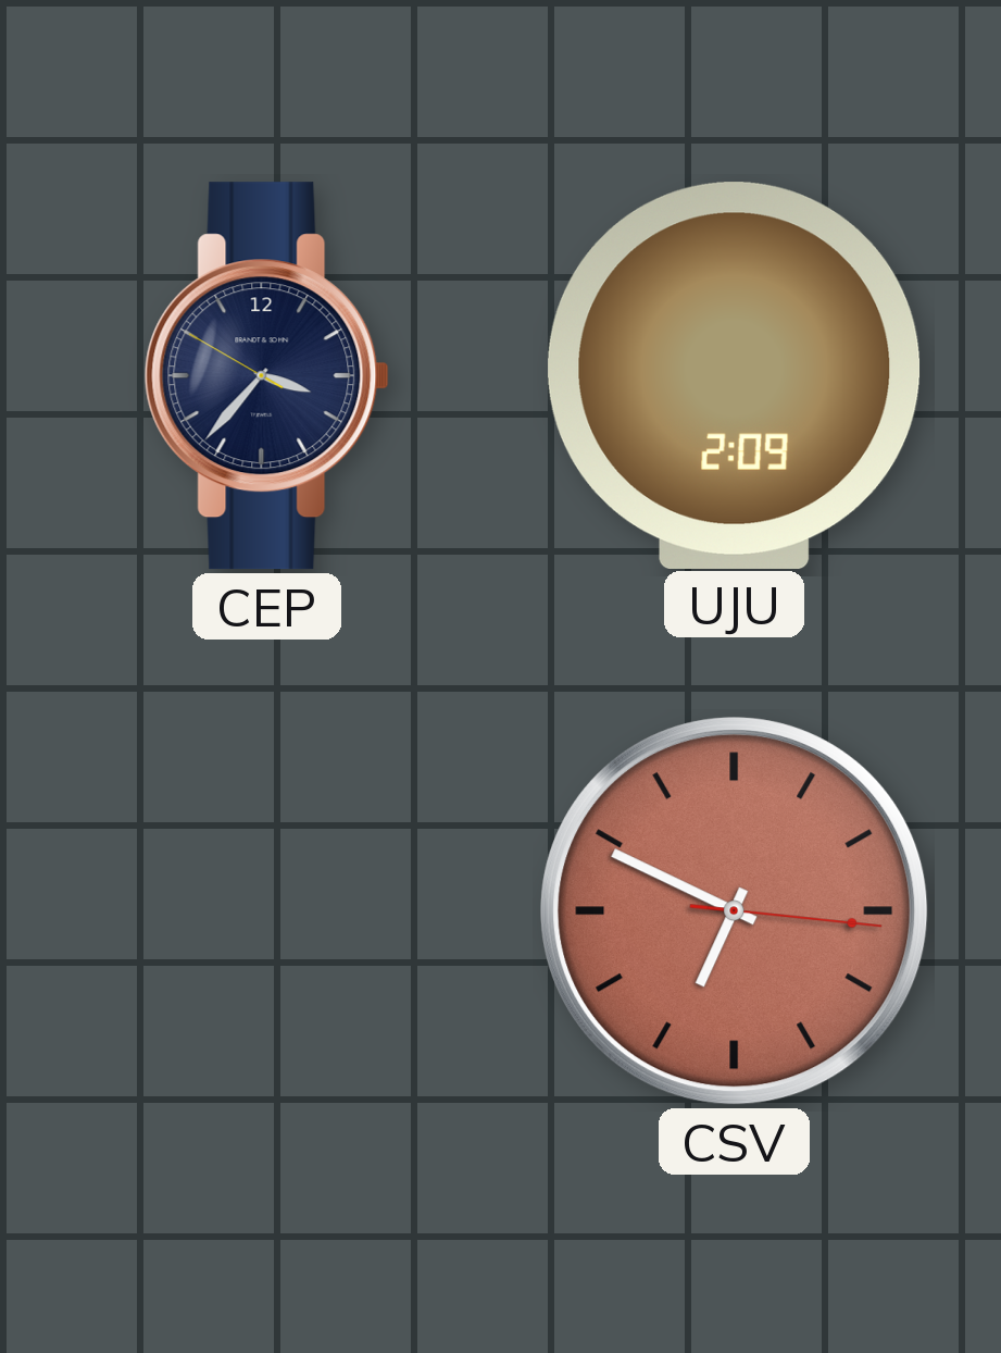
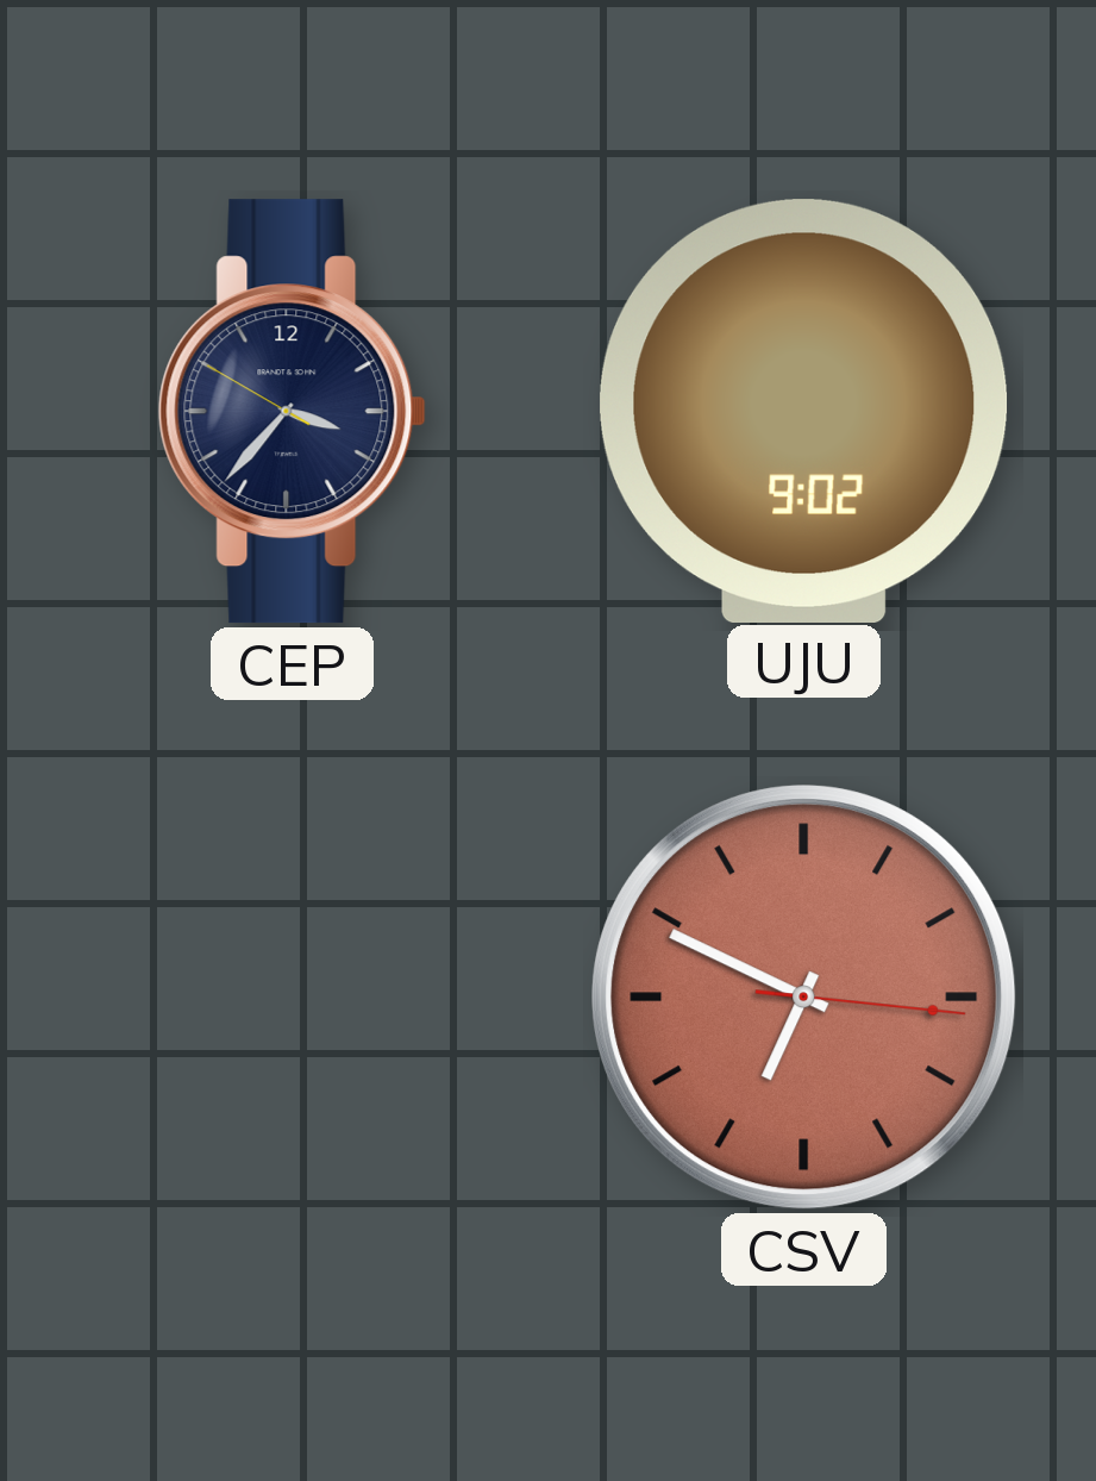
UJU: 2:09 -> 9:02 (804, 411)
